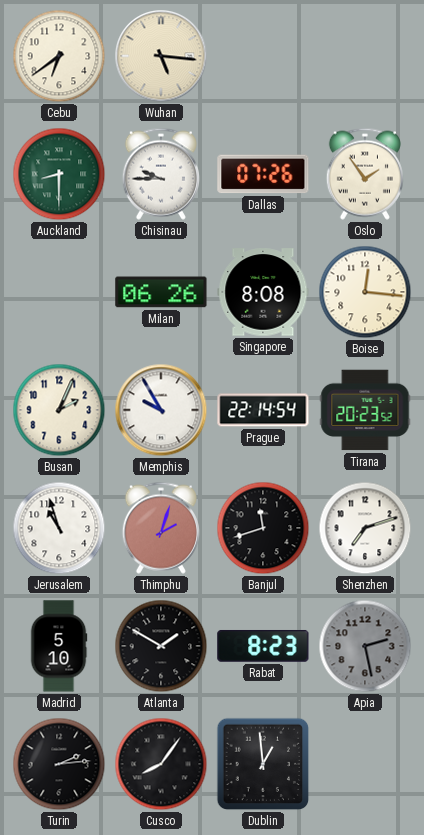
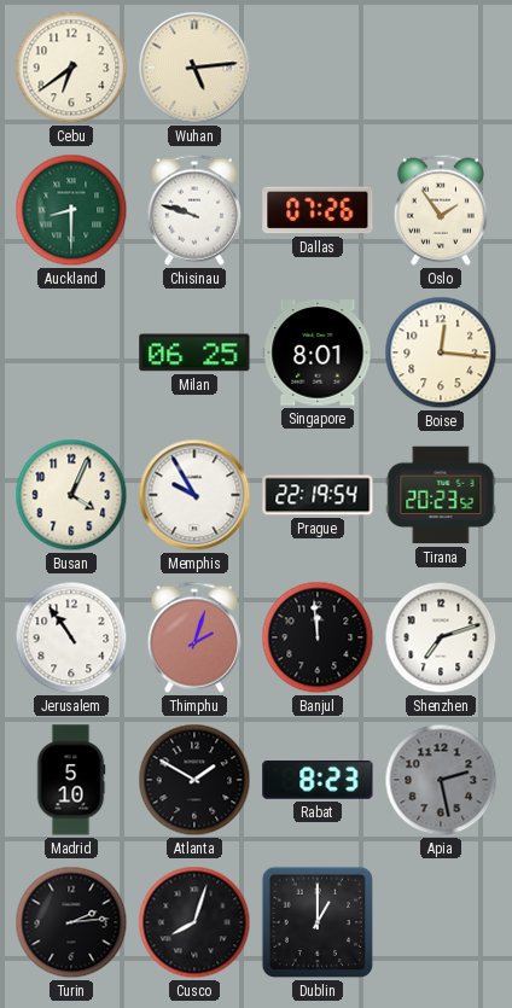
Wuhan: 5:16 -> 5:14 (194, 68)
Chisinau: 9:45 -> 9:48 (194, 210)
Milan: 06:26 -> 06:25 (194, 352)
Singapore: 8:08 -> 8:01 (318, 352)
Busan: 2:04 -> 4:04 (71, 495)
Prague: 22:14 -> 22:19 (318, 495)
Jerusalem: 10:57 -> 10:54 (71, 637)
Banjul: 11:42 -> 11:59 (318, 637)
Cusco: 8:06 -> 8:03 (194, 922)
Dublin: 12:59 -> 1:00 (318, 922)
